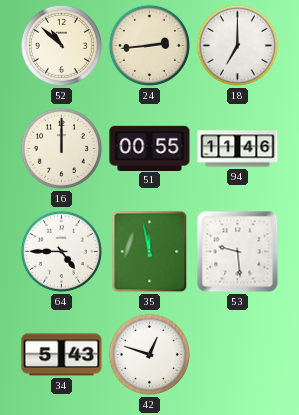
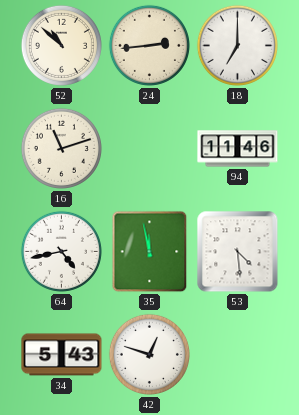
16: 12:00 -> 11:12 (61, 148)
51: 00:55 -> none (150, 148)
64: 4:45 -> 4:43 (61, 251)
53: 9:29 -> 4:29 (238, 252)
